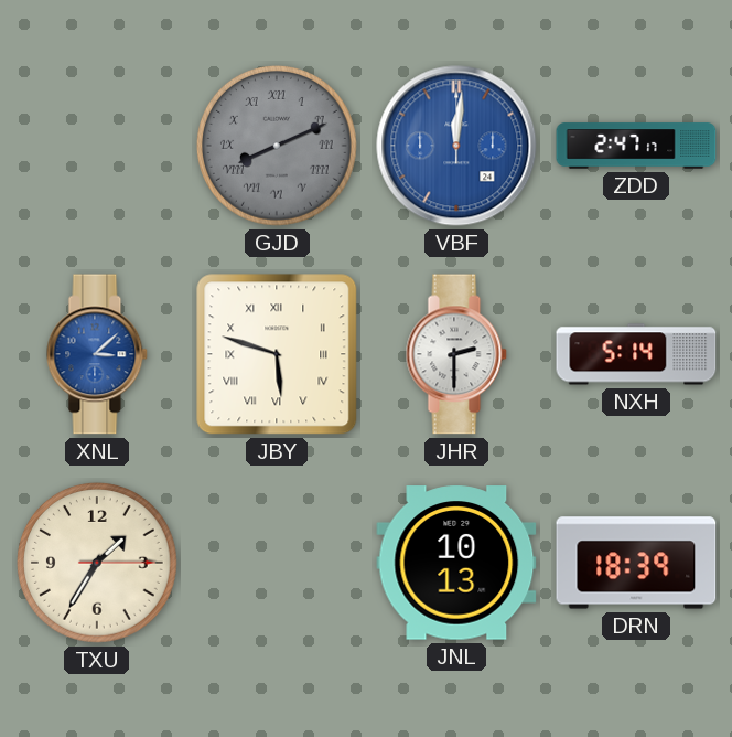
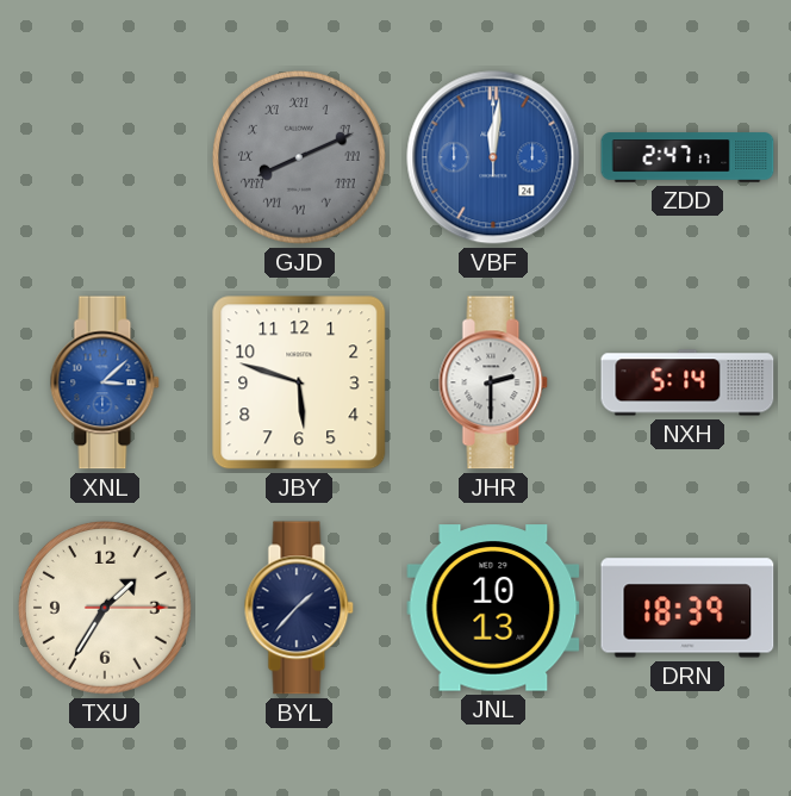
JBY numerals: Roman -> Arabic (299, 383)
BYL: none -> 1:37 (299, 608)
